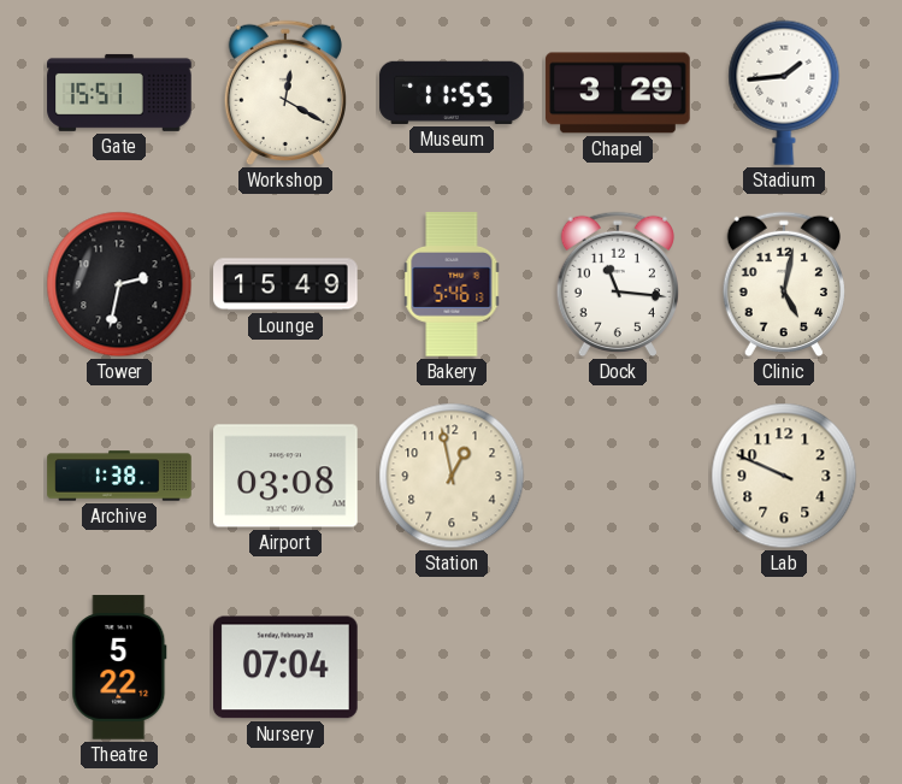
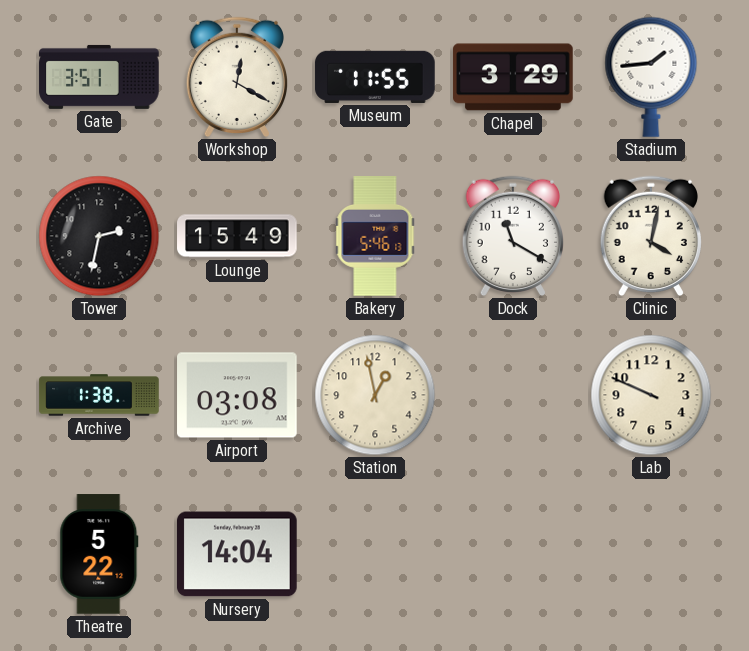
Gate: 15:51 -> 3:51 (99, 77)
Dock: 11:16 -> 11:20 (512, 236)
Clinic: 5:02 -> 4:02 (650, 236)
Nursery: 07:04 -> 14:04 (237, 554)
